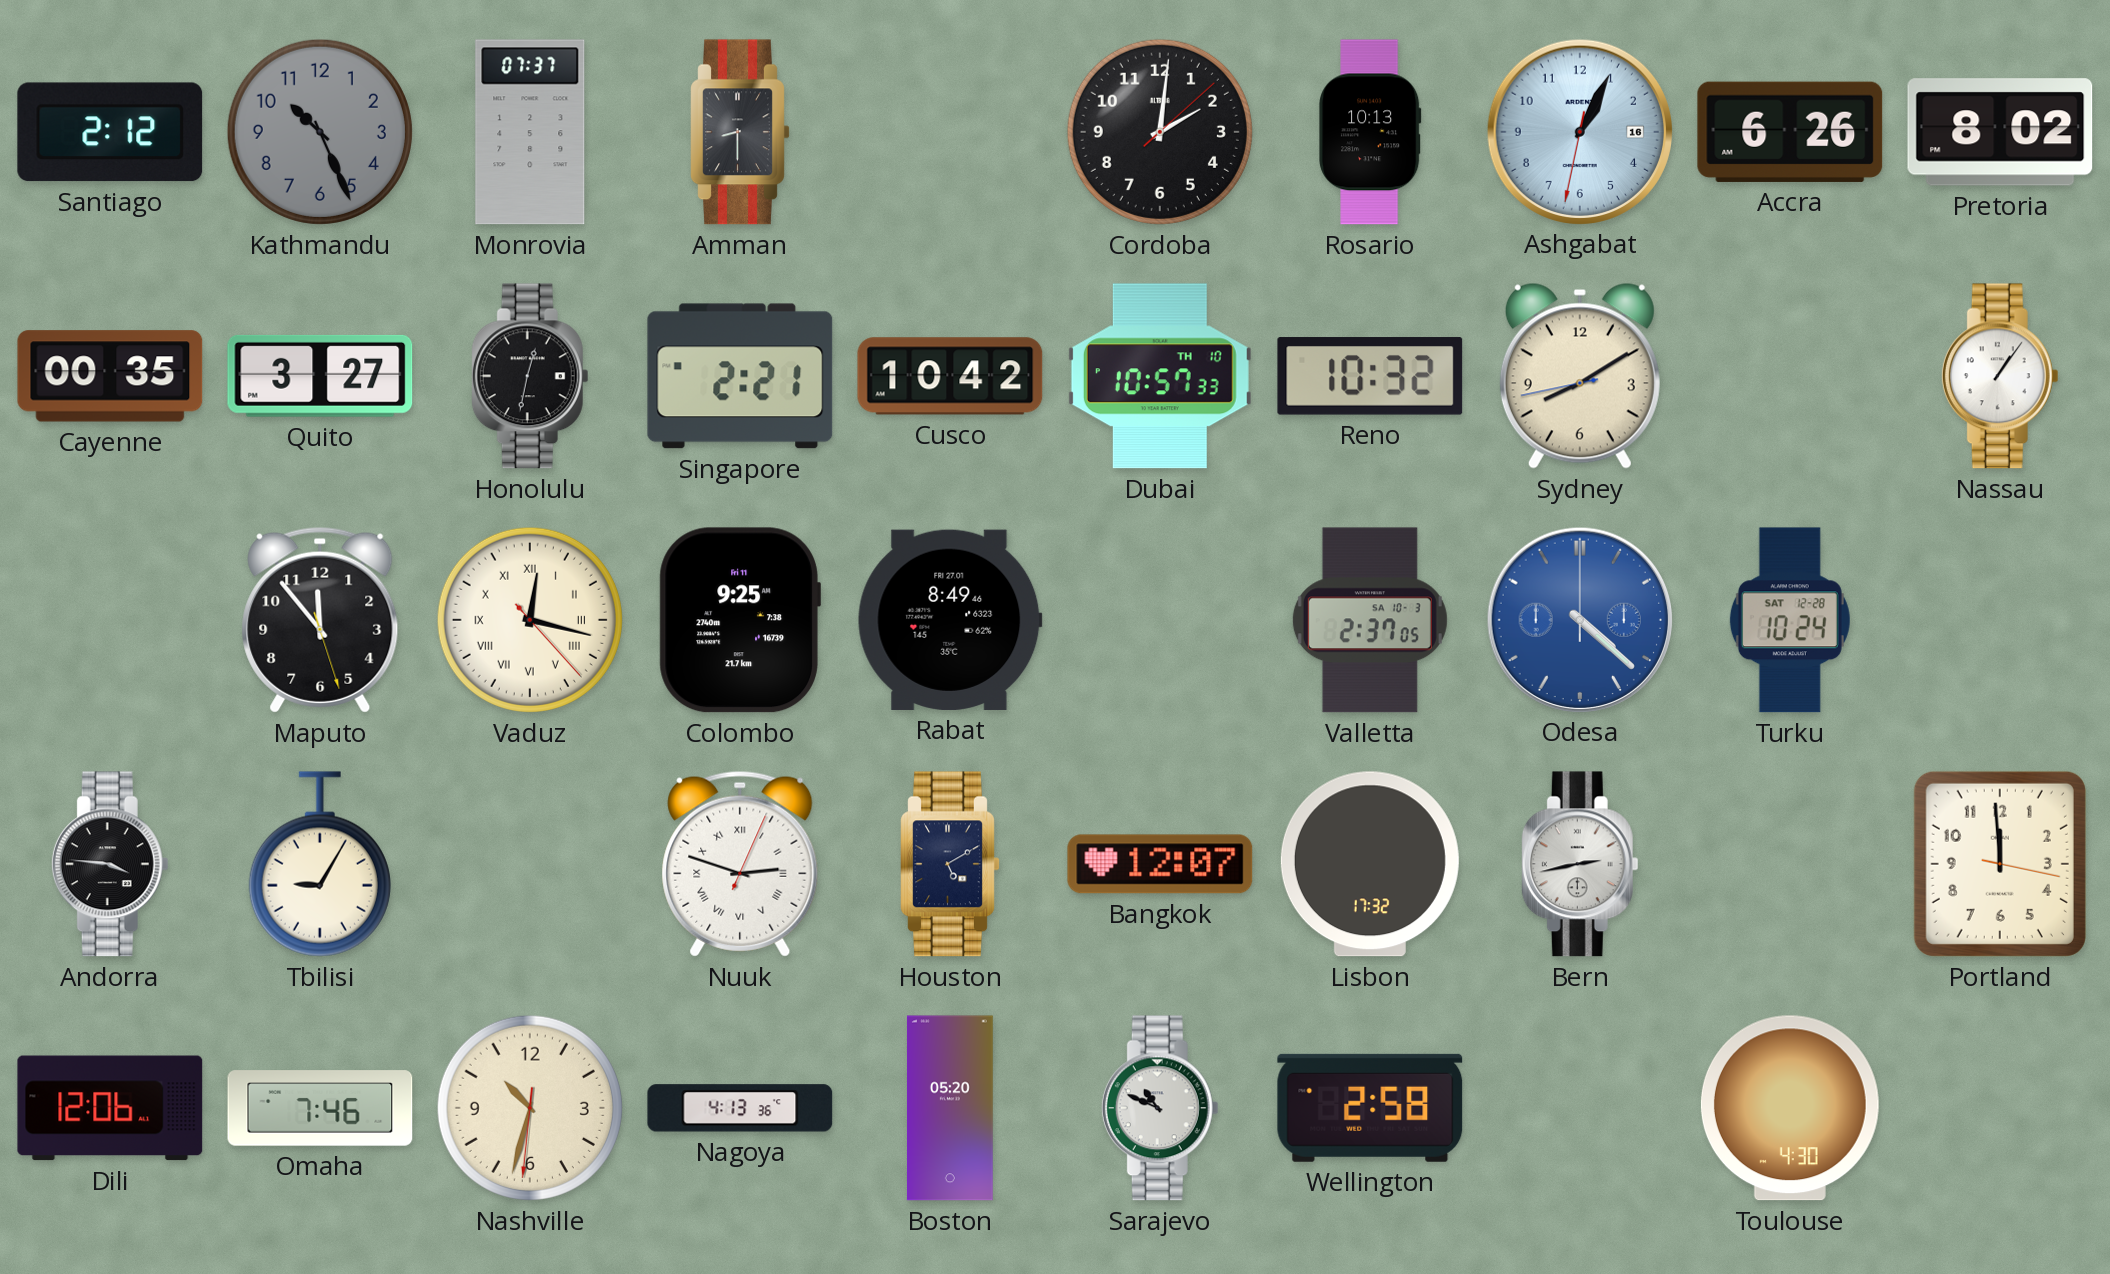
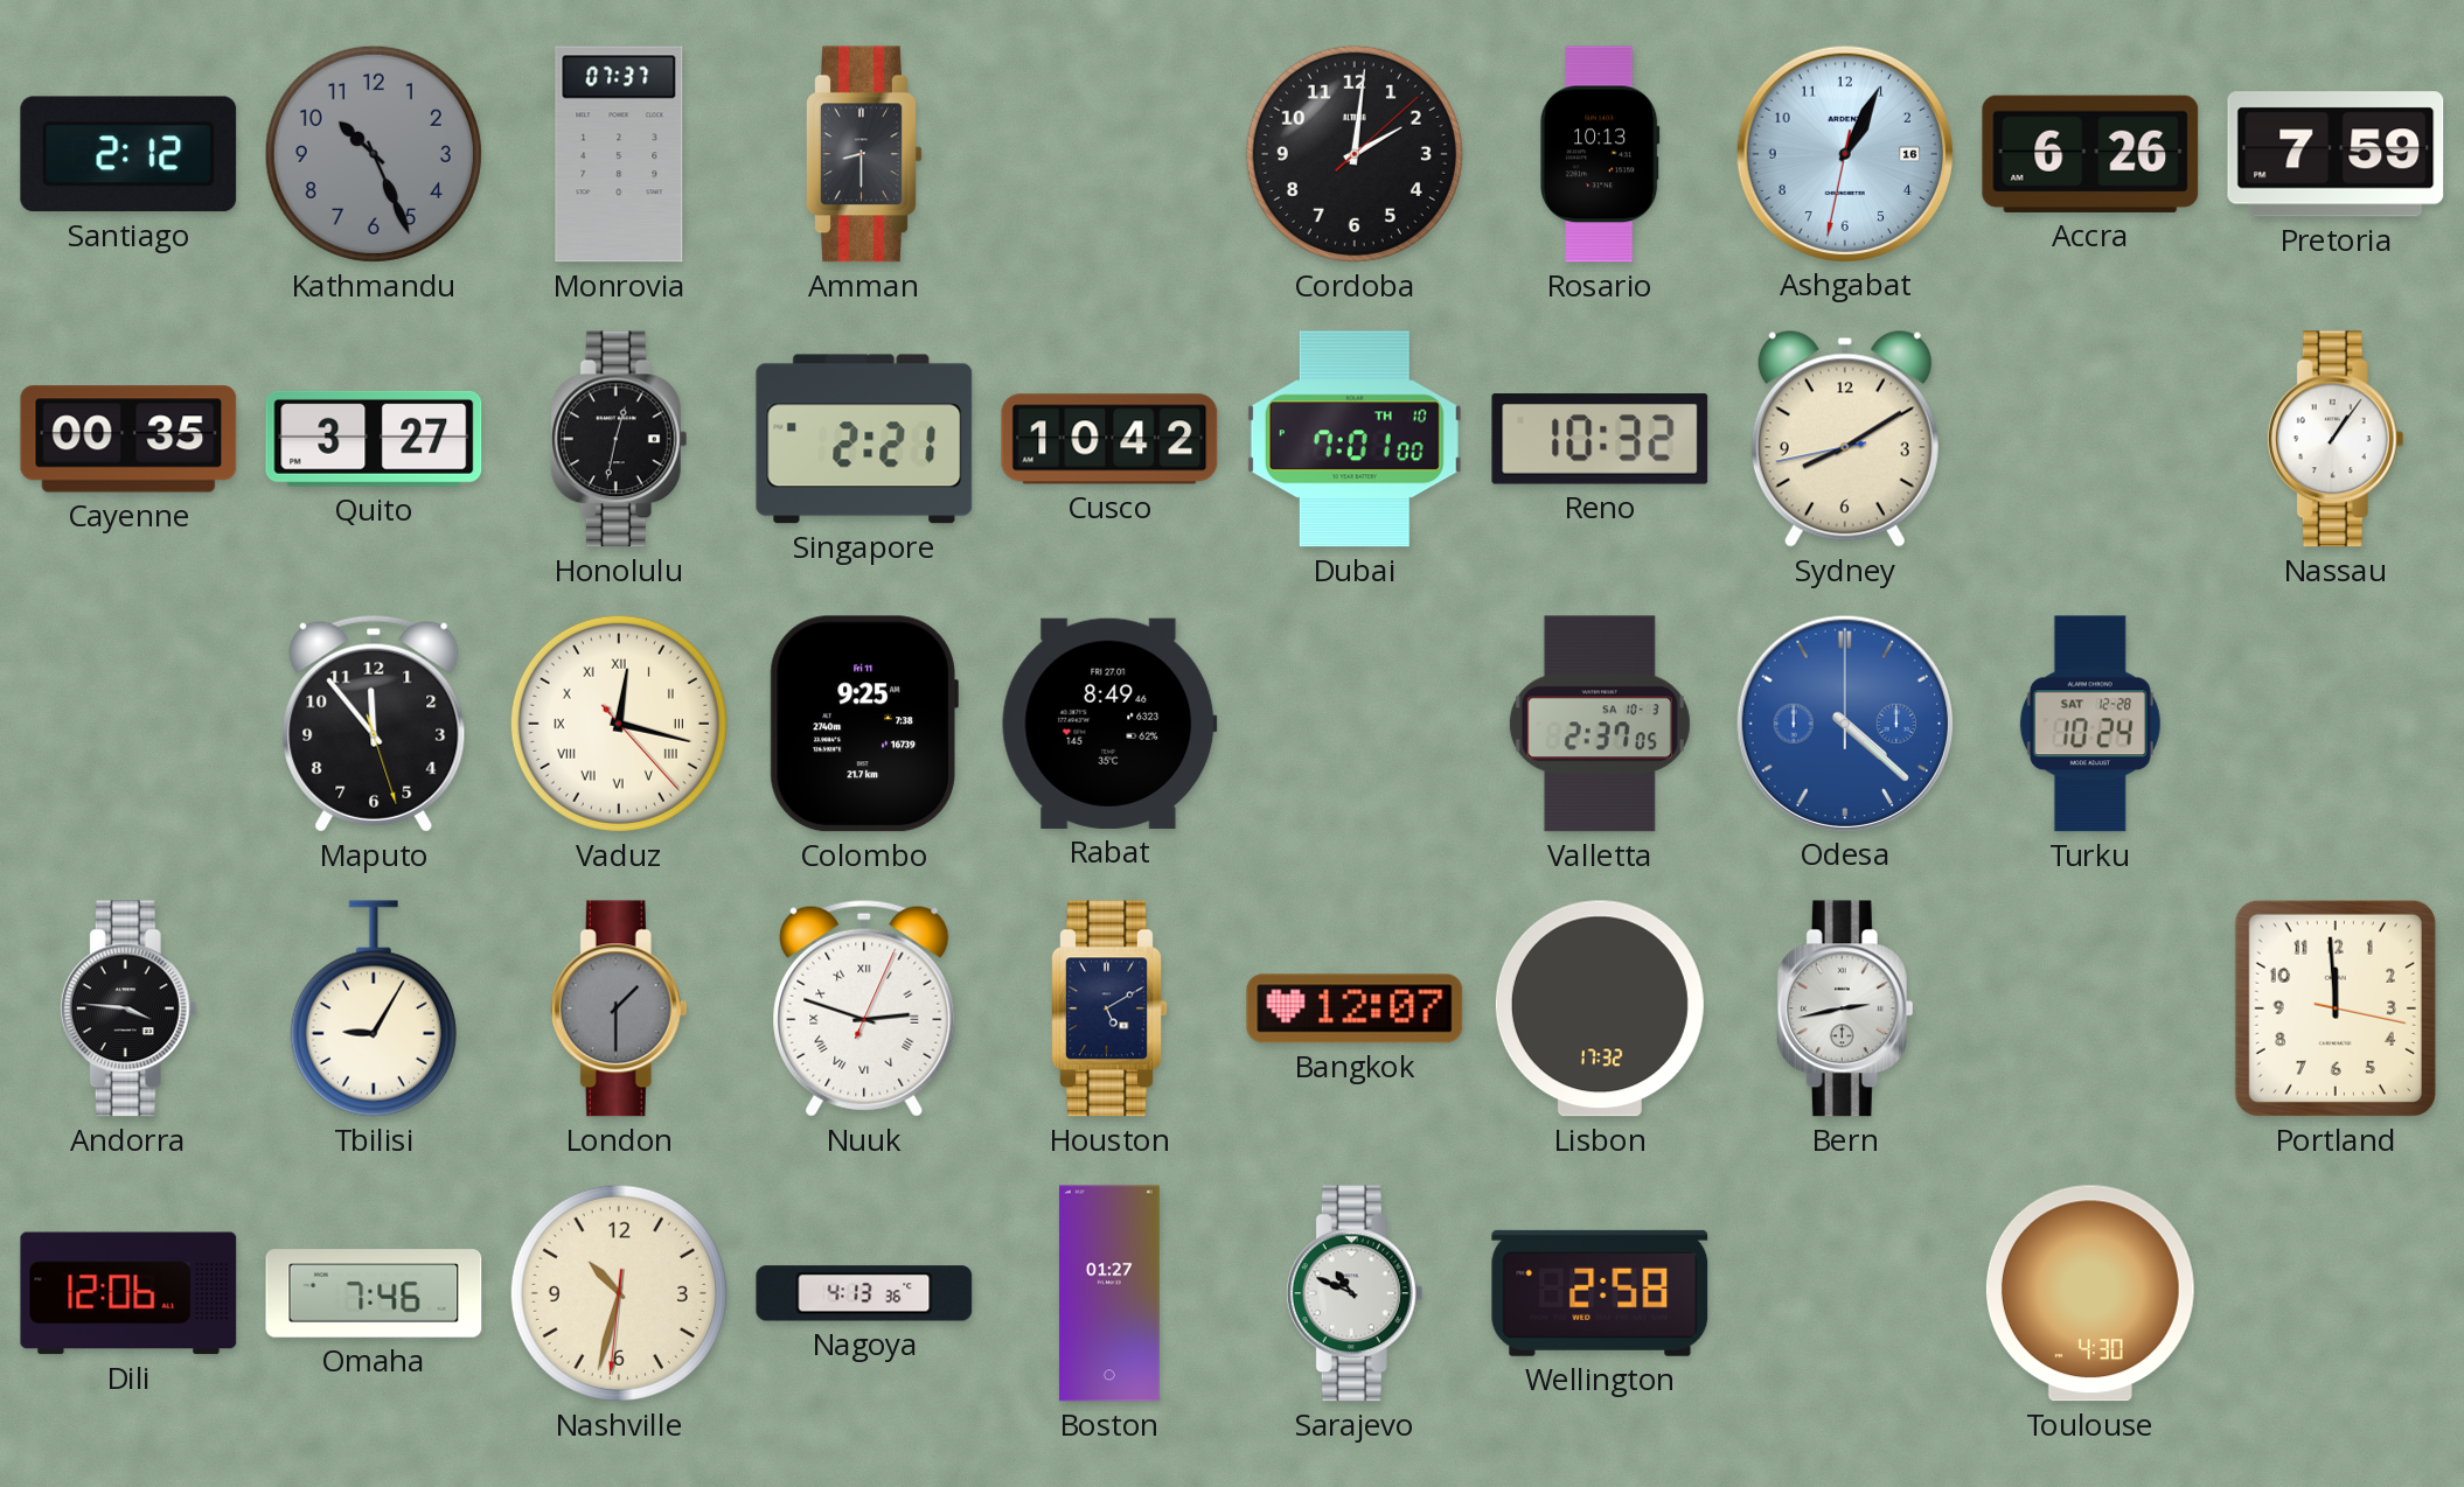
Pretoria: 8:02 -> 7:59 (2336, 154)
Dubai: 10:57 -> 7:01 (1355, 439)
London: none -> 1:30 (619, 1008)
Boston: 05:20 -> 01:27 (1109, 1293)
